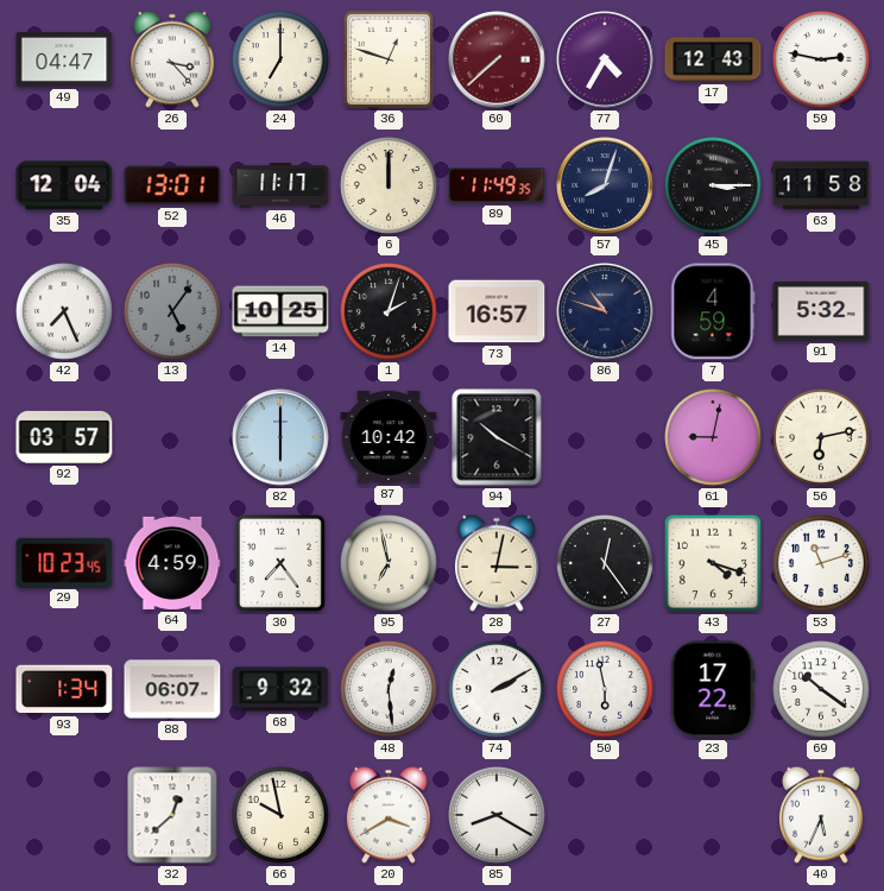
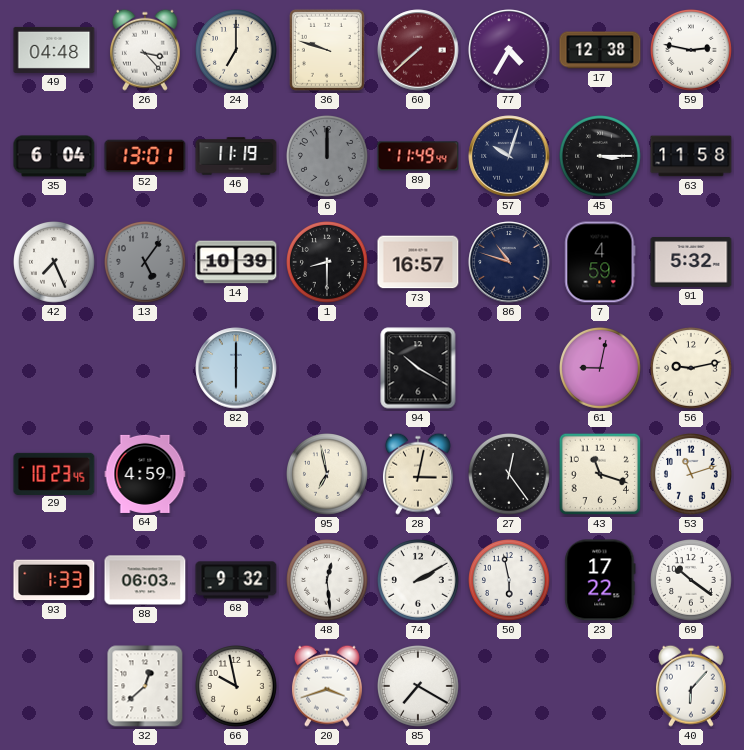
49: 04:47 -> 04:48 (54, 50)
36: 12:48 -> 9:48 (327, 50)
17: 12:43 -> 12:38 (600, 50)
35: 12:04 -> 6:04 (54, 156)
46: 11:17 -> 11:19 (236, 156)
6 dial: cream -> grey (328, 157)
89: 11:49:35 -> 11:49:44 (418, 156)
57: 8:03 -> 10:03 (509, 156)
14: 10:25 -> 10:39 (236, 262)
1: 2:03 -> 8:30 (328, 263)
92: 03:57 -> none (64, 437)
87: 10:42 -> none (389, 437)
56: 6:13 -> 9:13 (692, 369)
30: 7:24 -> none (280, 563)
43: 4:18 -> 11:18 (600, 474)
93: 1:34 -> 1:33 (54, 580)
88: 06:07 -> 06:03 (145, 580)
20: 3:40 -> 3:42 (327, 686)
85: 8:20 -> 7:20 (419, 687)
40: 5:34 -> 6:07 (691, 686)
